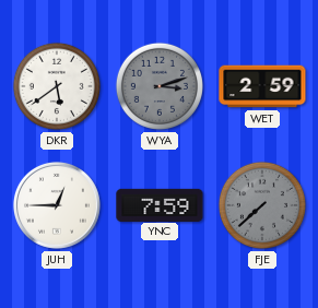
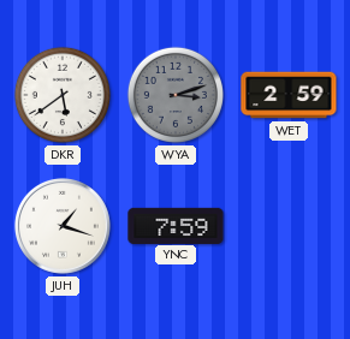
JUH: 12:45 -> 1:18 (63, 226)
FJE: 7:38 -> none (262, 205)
